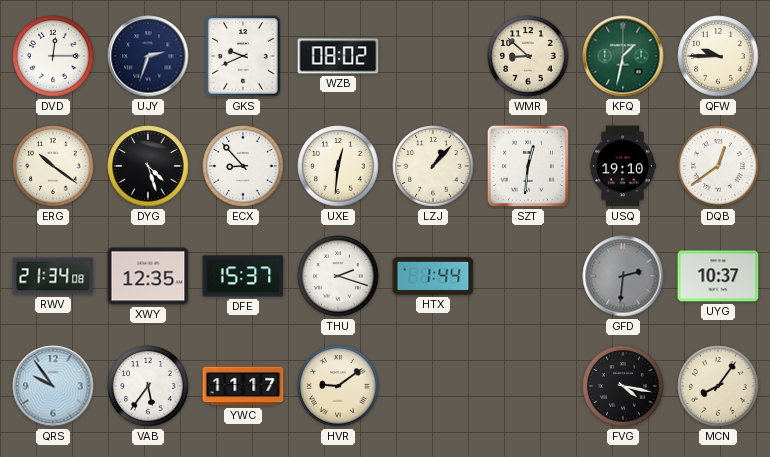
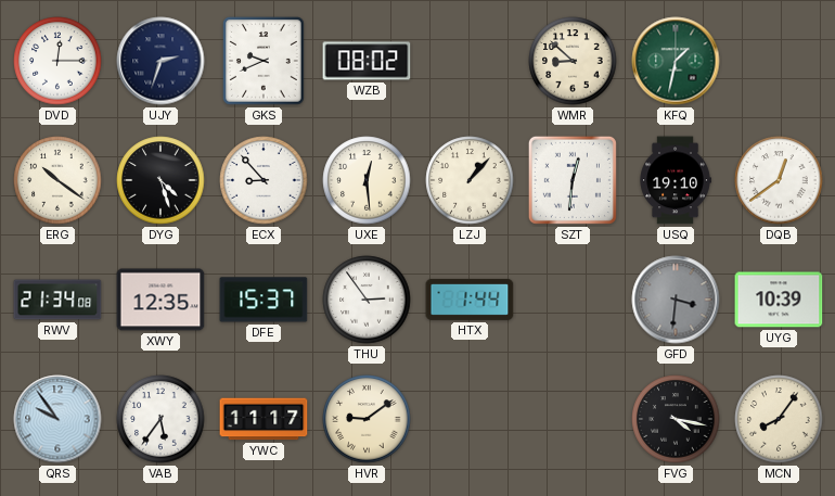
QFW: 9:45 -> none (718, 56)
UXE: 12:31 -> 12:29 (367, 180)
THU: 2:18 -> 2:54 (367, 300)
GFD: 2:31 -> 3:31 (676, 300)
UYG: 10:37 -> 10:39 (779, 300)
